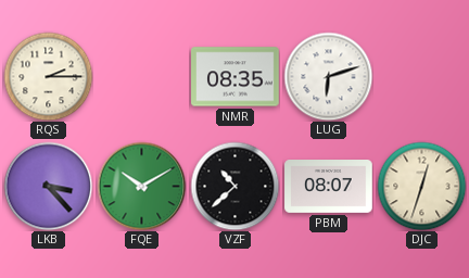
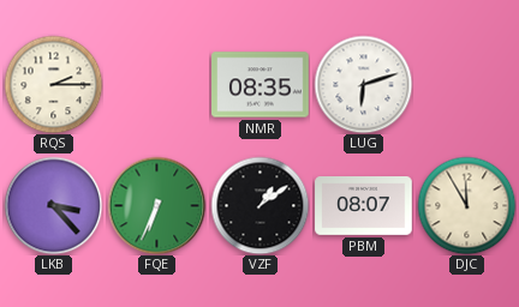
FQE: 10:10 -> 6:34 (156, 205)
VZF: 10:38 -> 1:09 (259, 205)
DJC: 12:33 -> 11:55 (466, 205)
